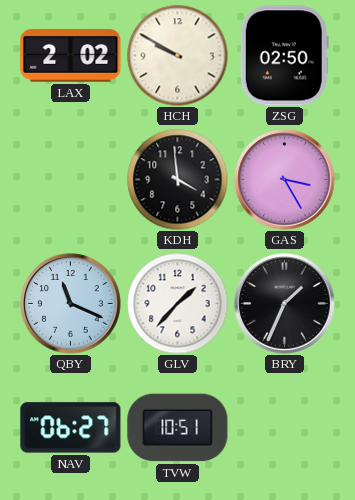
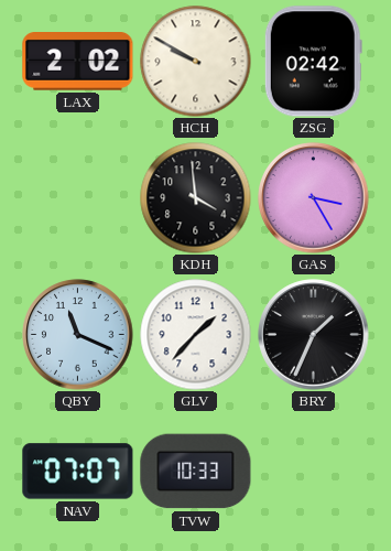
ZSG: 02:50 -> 02:42 (313, 62)
NAV: 06:27 -> 07:07 (78, 472)
TVW: 10:51 -> 10:33 (196, 472)
